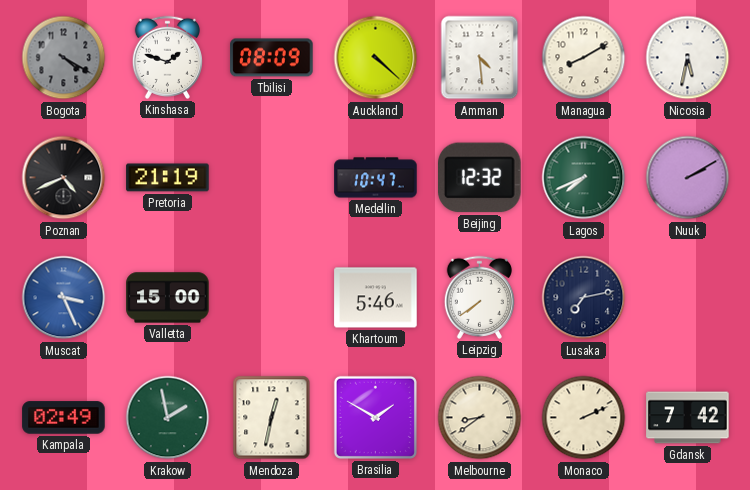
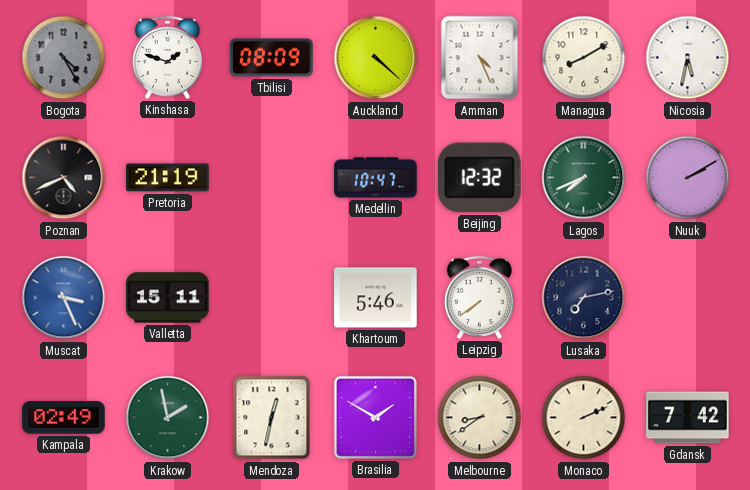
Bogota: 4:20 -> 4:25 (64, 58)
Amman: 4:29 -> 4:26 (480, 58)
Valletta: 15:00 -> 15:11 (168, 298)
